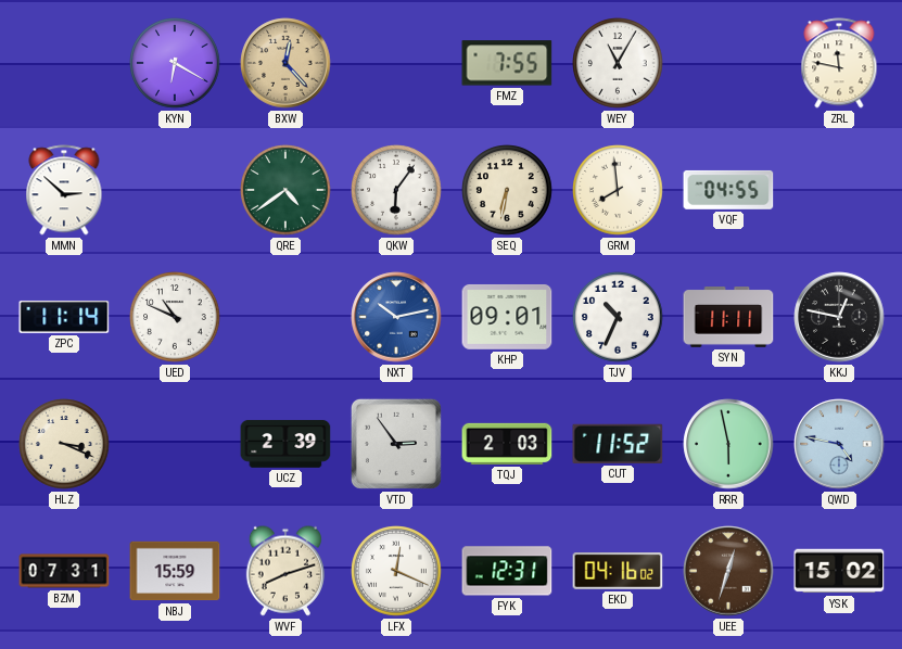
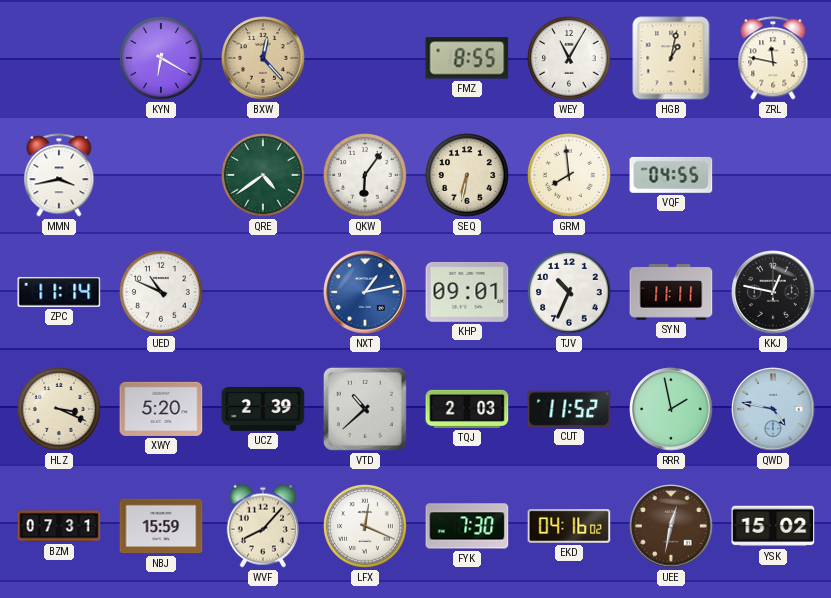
FMZ: 7:55 -> 8:55 (467, 58)
HGB: none -> 1:02 (671, 58)
MMN: 2:52 -> 3:43 (59, 175)
NXT: 10:13 -> 1:13 (365, 292)
XWY: none -> 5:20 (161, 409)
VTD: 2:54 -> 10:38 (365, 409)
RRR: 5:58 -> 1:58 (671, 409)
WVF: 8:12 -> 8:07 (263, 526)
FYK: 12:31 -> 7:30 (467, 526)
UEE: 12:33 -> 12:32 (671, 526)
